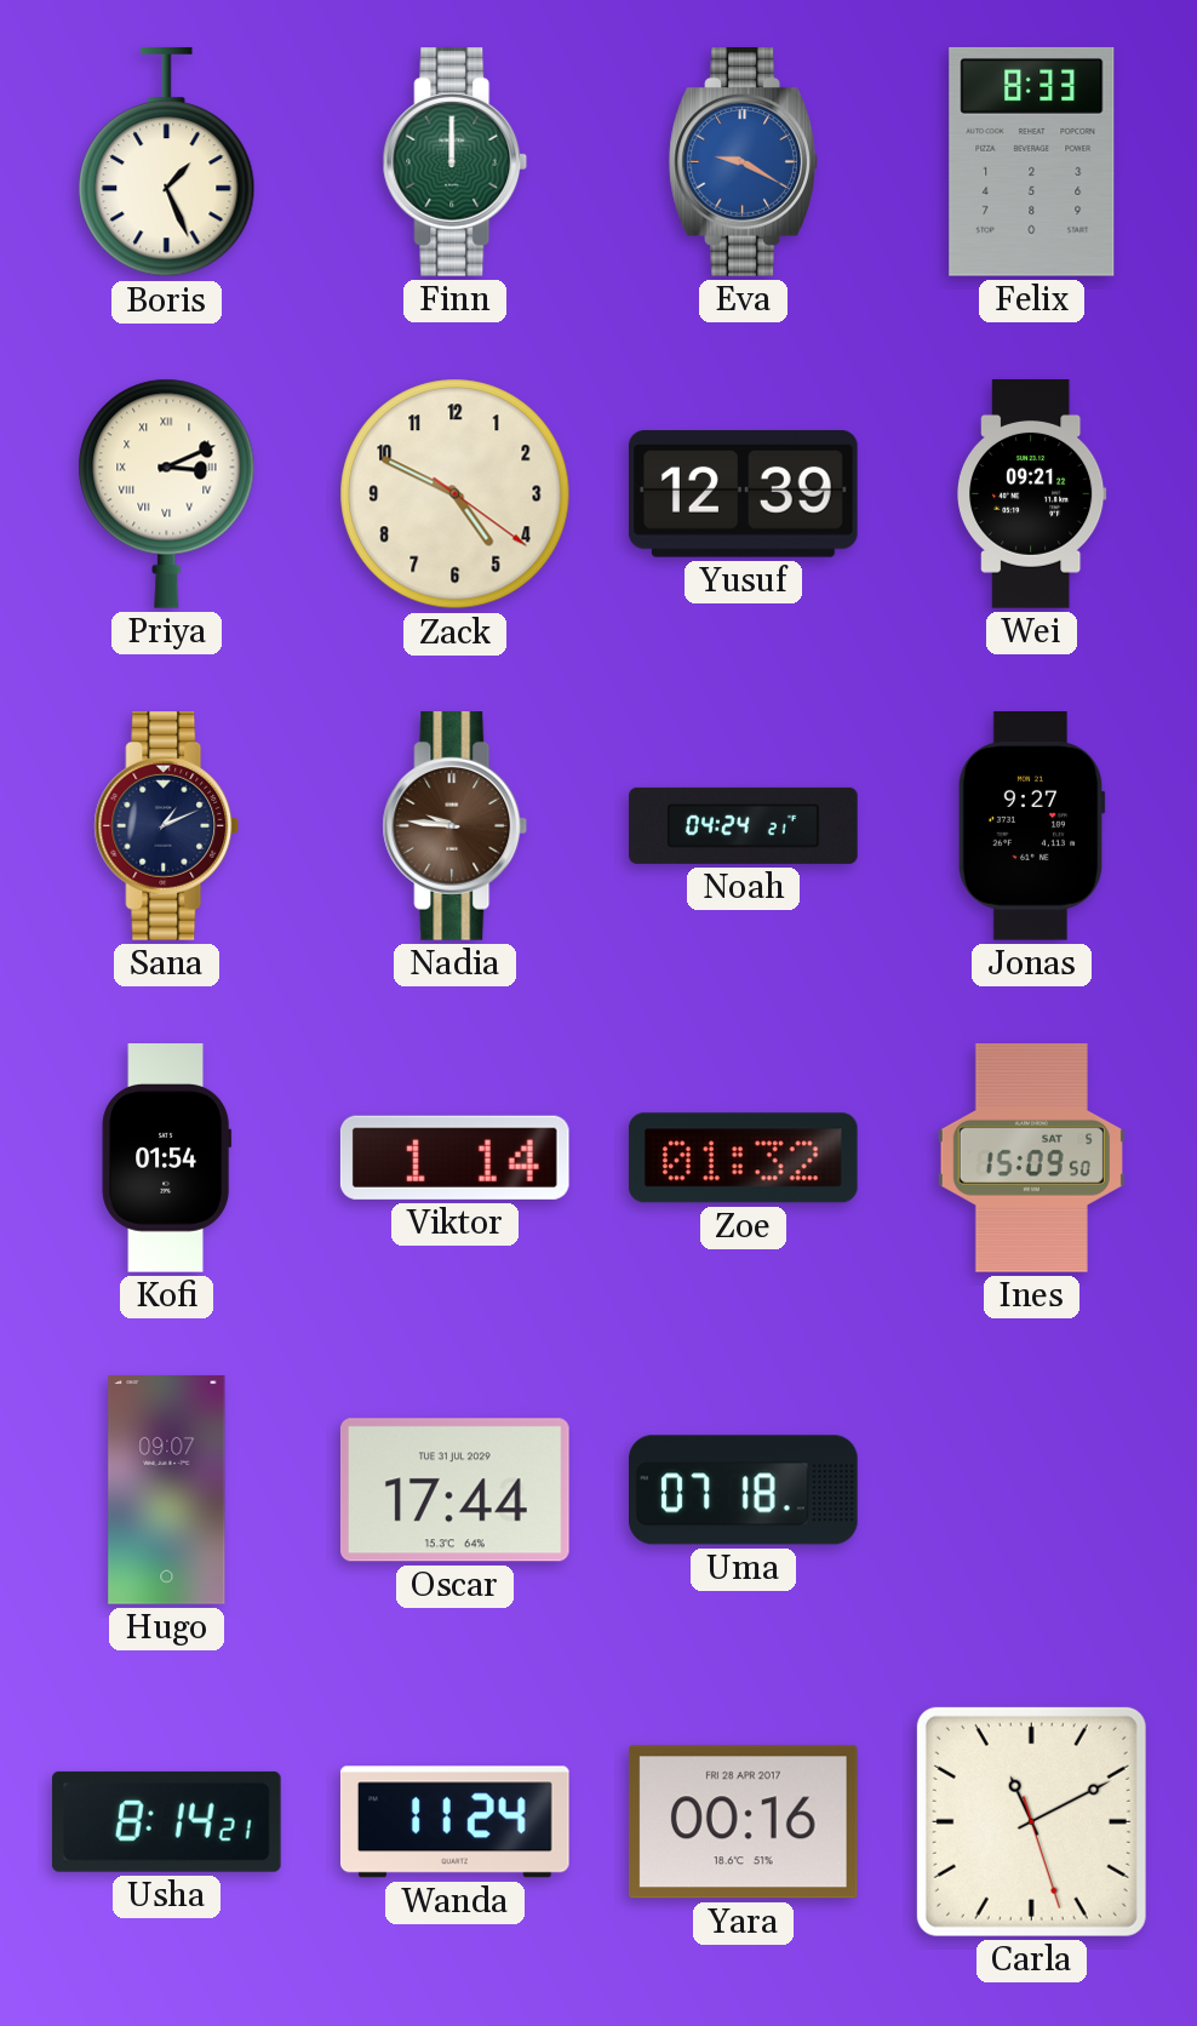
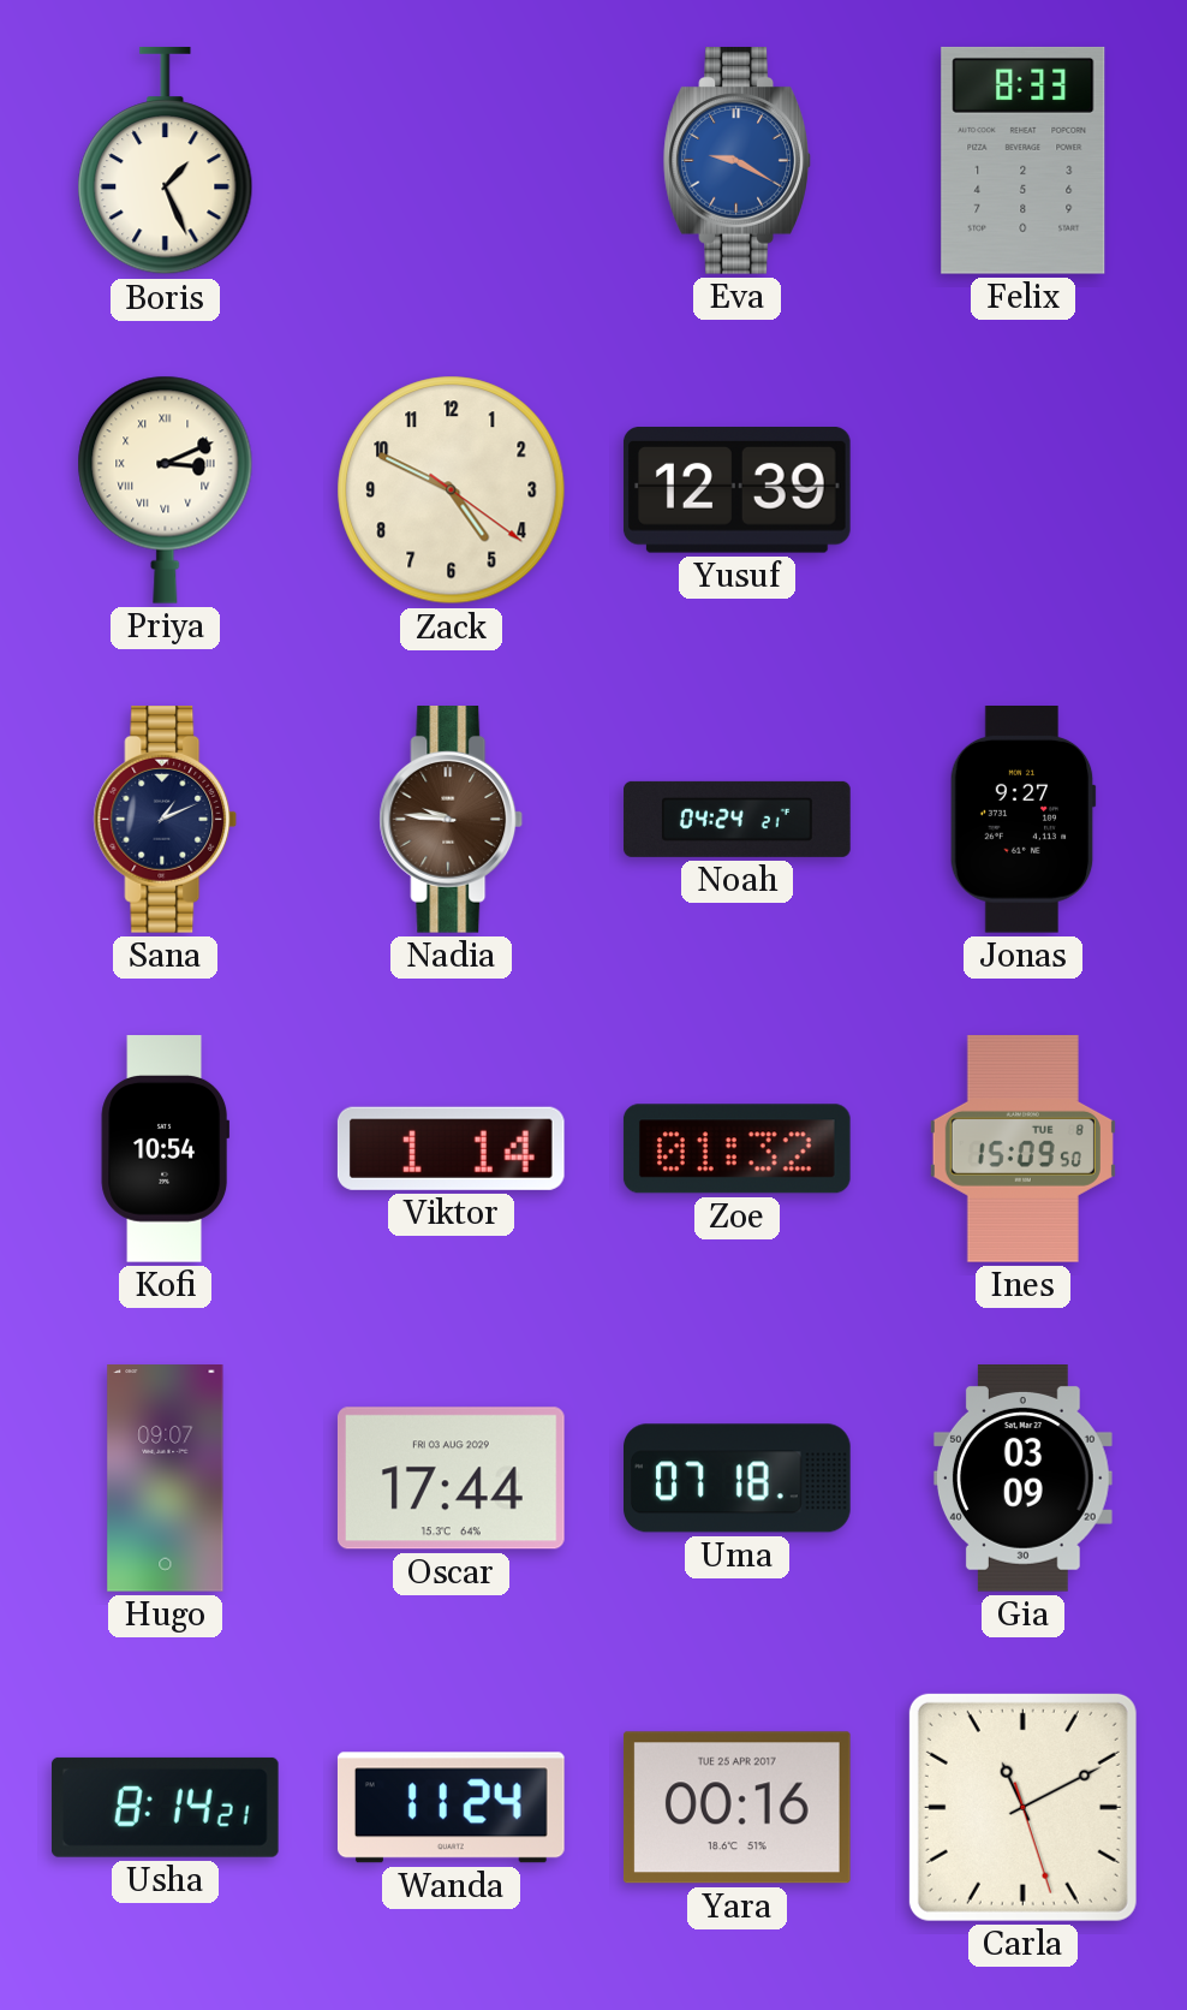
Finn: 12:00 -> none (456, 162)
Wei: 09:21 -> none (1032, 494)
Kofi: 01:54 -> 10:54 (166, 1149)
Ines date: SAT 5 -> TUE 8 (1022, 1149)
Oscar date: TUE 31 JUL 2029 -> FRI 03 AUG 2029 (451, 1479)
Gia: none -> 03:09 (1022, 1479)
Yara date: FRI 28 APR 2017 -> TUE 25 APR 2017 (736, 1808)
